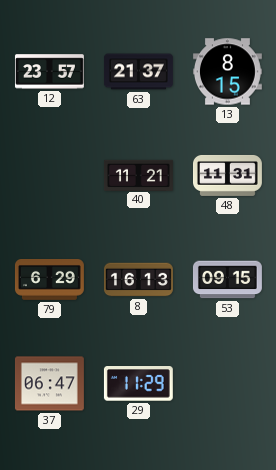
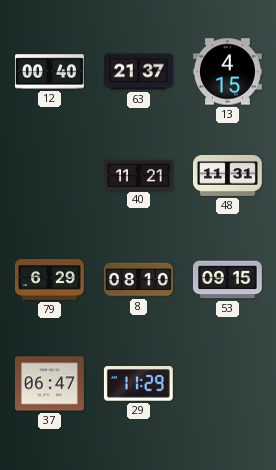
12: 23:57 -> 00:40 (49, 72)
13: 8:15 -> 4:15 (227, 72)
8: 16:13 -> 08:10 (138, 280)
